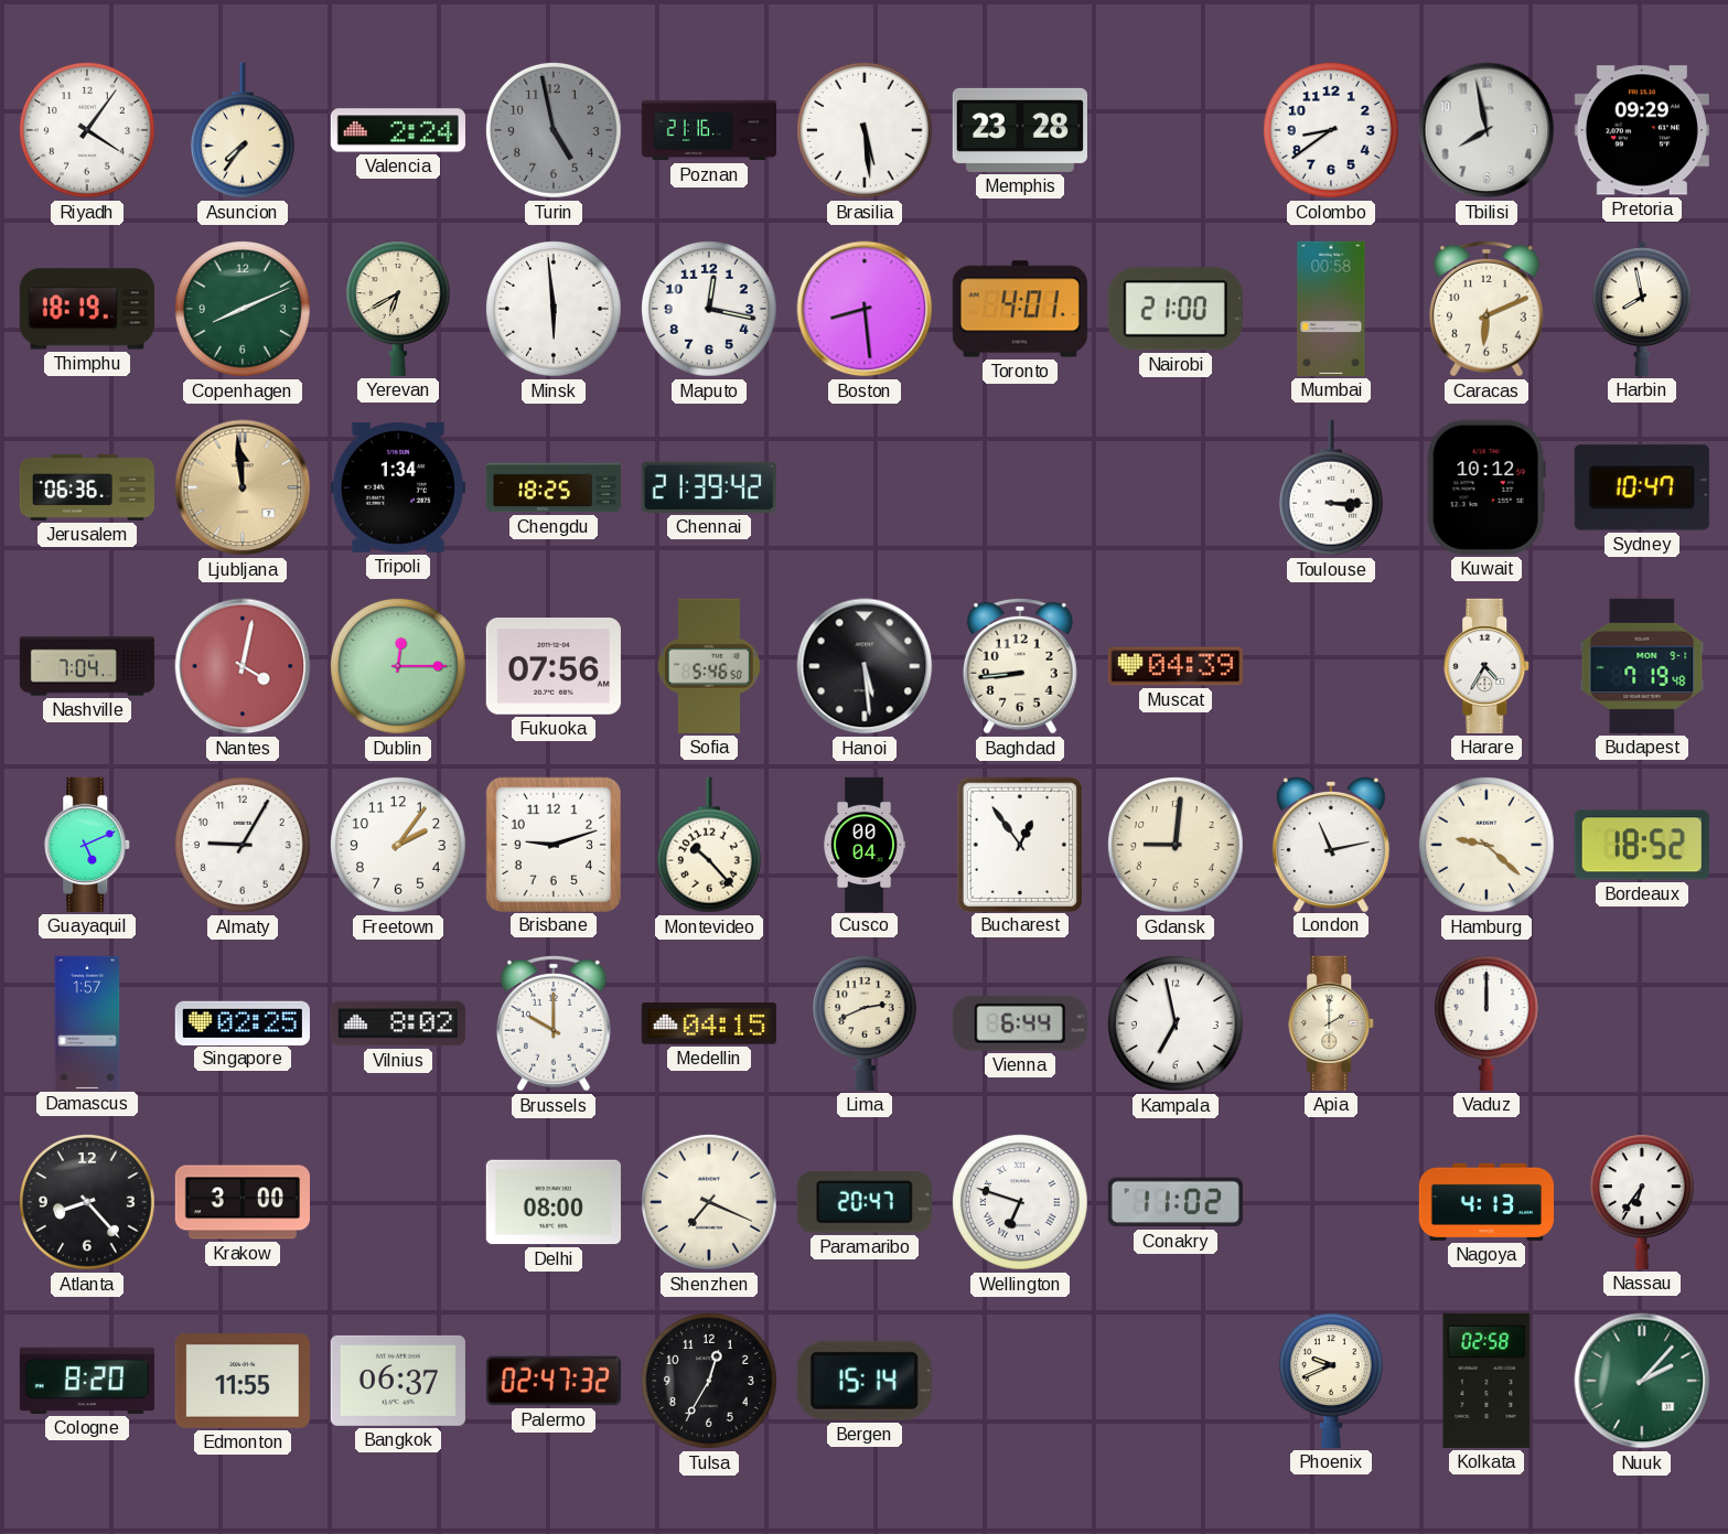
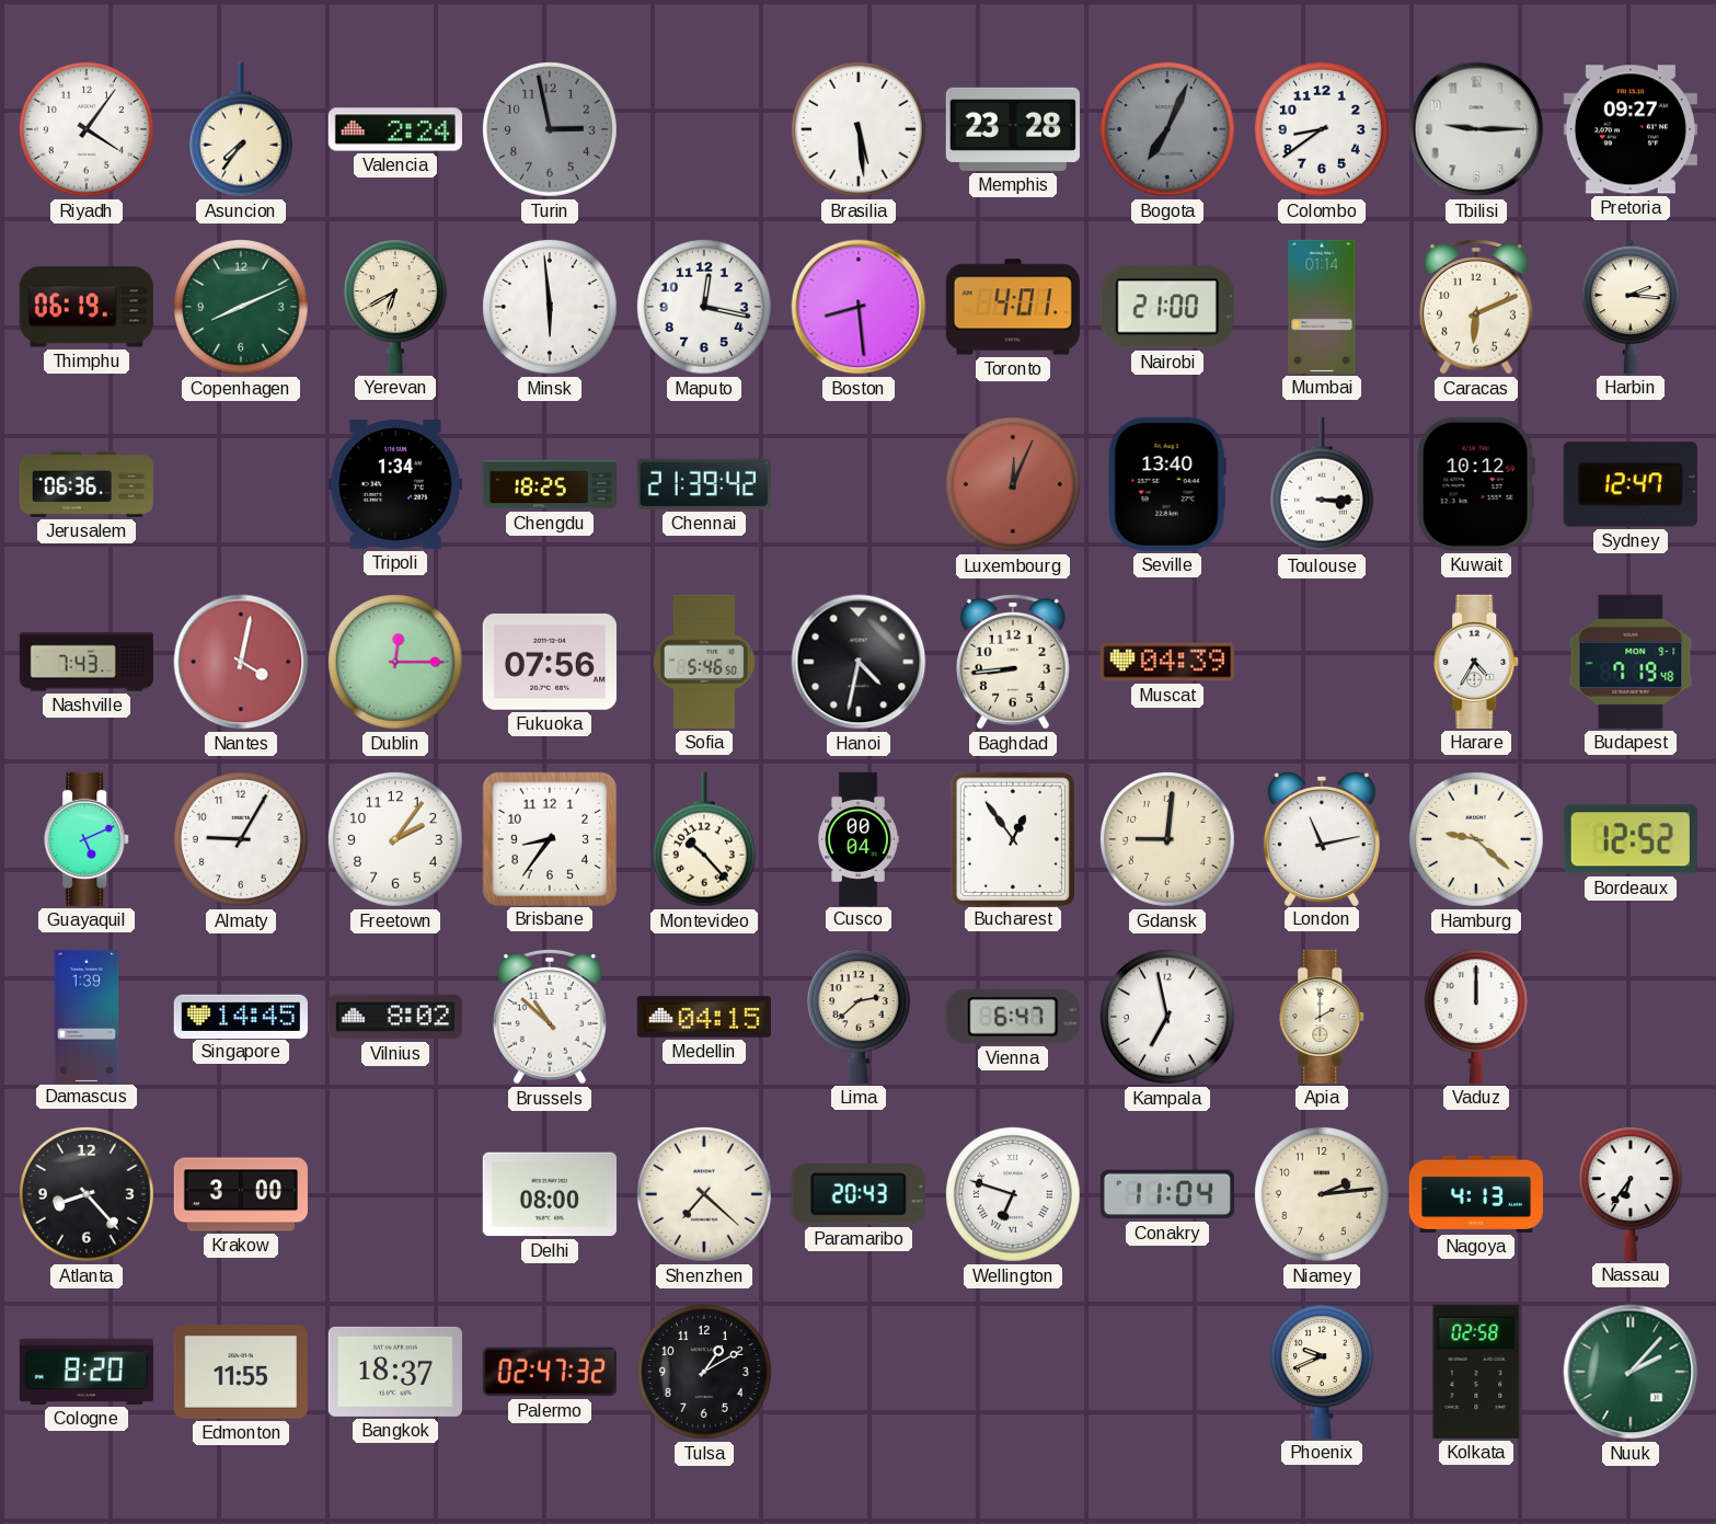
Turin: 4:58 -> 2:58 (550, 129)
Poznan: 21:16 -> none (709, 130)
Bogota: none -> 7:04 (1167, 129)
Tbilisi: 7:58 -> 9:15 (1476, 129)
Pretoria: 09:29 -> 09:27 (1631, 129)
Thimphu: 18:19 -> 06:19 (87, 307)
Mumbai: 00:58 -> 01:14 (1322, 307)
Harbin: 7:58 -> 2:16 (1631, 307)
Ljubljana: 11:59 -> none (243, 487)
Luxembourg: none -> 12:04 (1013, 484)
Seville: none -> 13:40 (1167, 484)
Sydney: 10:47 -> 12:47 (1631, 484)
Nashville: 7:04 -> 7:43 (87, 662)
Hanoi: 5:29 -> 4:32 (859, 662)
Brisbane: 9:12 -> 8:36 (549, 838)
Bordeaux: 18:52 -> 12:52 (1631, 839)
Damascus: 1:57 -> 1:39 (87, 1016)
Singapore: 02:25 -> 14:45 (241, 1016)
Brussels: 10:00 -> 10:52 (550, 1017)
Lima: 2:41 -> 2:38 (859, 1017)
Vienna: 6:44 -> 6:47 (1013, 1018)
Shenzhen: 7:19 -> 7:22 (704, 1194)
Paramaribo: 20:47 -> 20:43 (859, 1194)
Conakry: 11:02 -> 11:04 (1167, 1194)
Niamey: none -> 2:14 (1322, 1194)
Bangkok: 06:37 -> 18:37 (395, 1372)
Tulsa: 12:35 -> 1:10 (704, 1372)
Bergen: 15:14 -> none (865, 1381)
